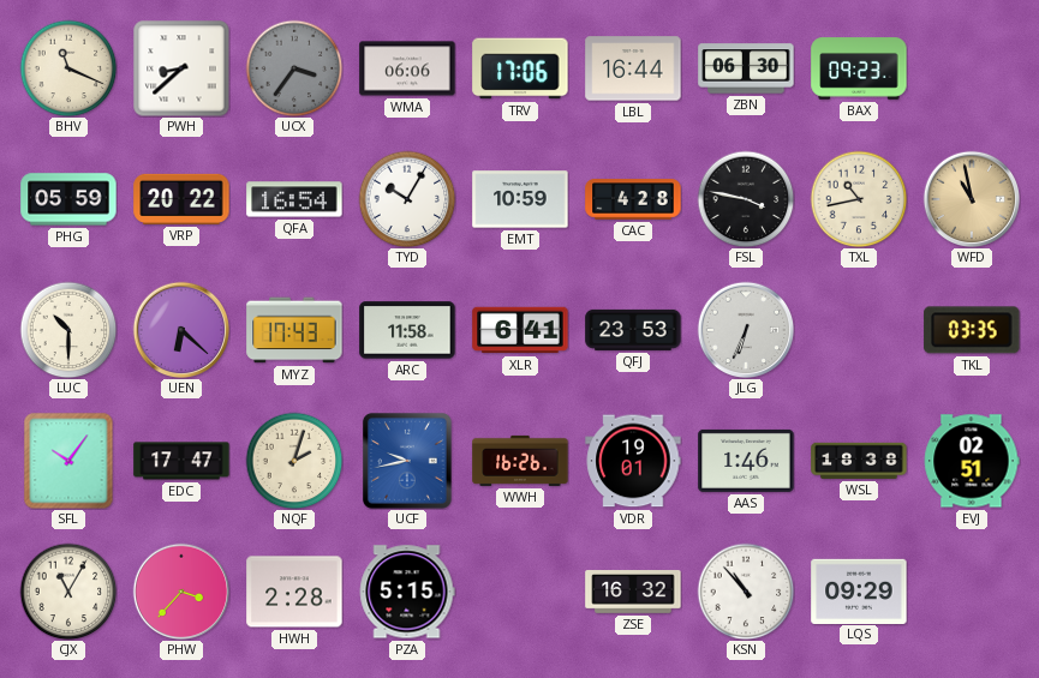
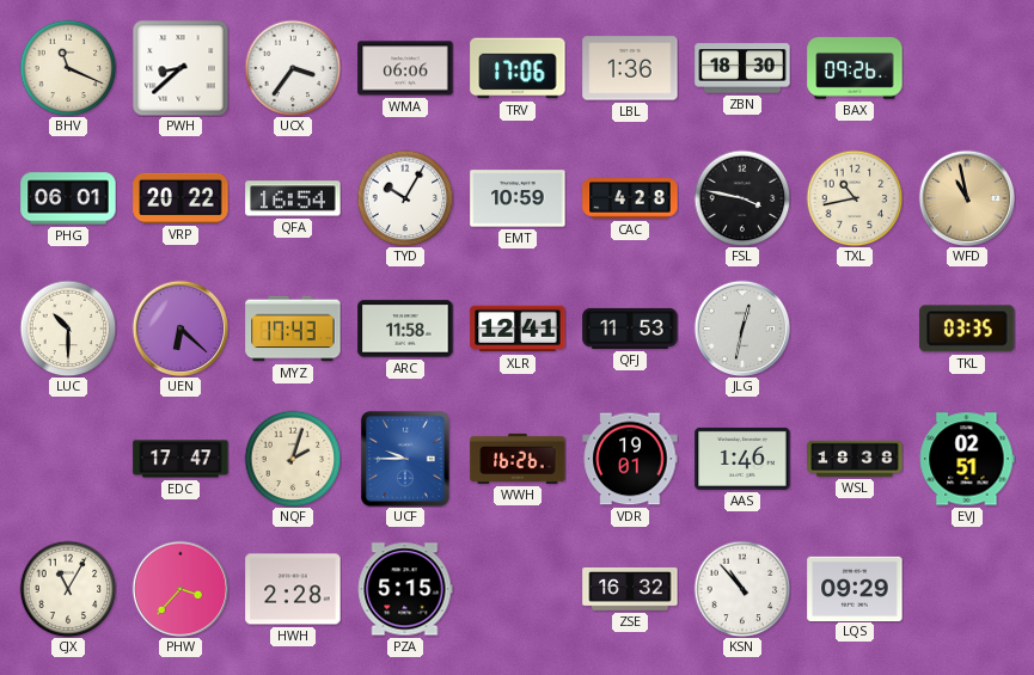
UCX dial: grey -> white (293, 68)
LBL: 16:44 -> 1:36 (630, 68)
ZBN: 06:30 -> 18:30 (742, 68)
BAX: 09:23 -> 09:26 (855, 68)
PHG: 05:59 -> 06:01 (68, 198)
XLR: 6:41 -> 12:41 (518, 329)
QFJ: 23:53 -> 11:53 (630, 329)
JLG: 6:34 -> 12:32 (742, 329)
SFL: 10:06 -> none (68, 461)
UCF: 9:43 -> 9:45 (406, 460)
